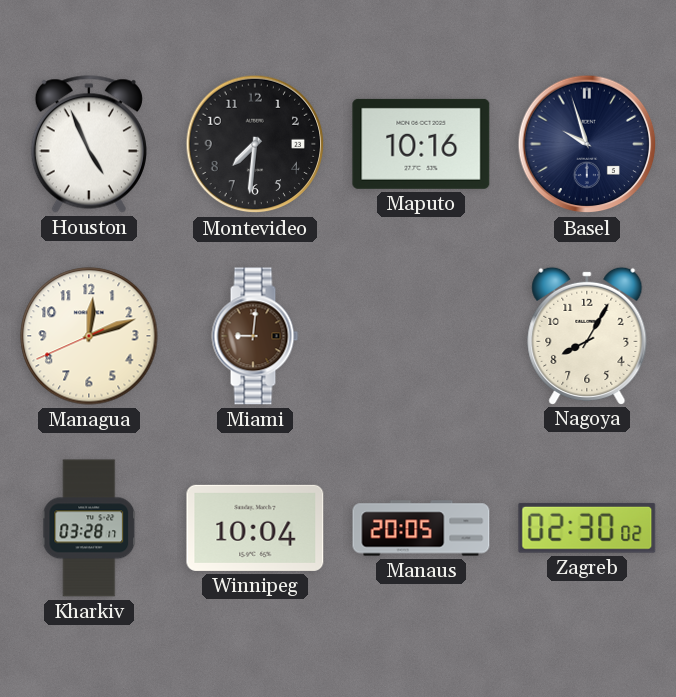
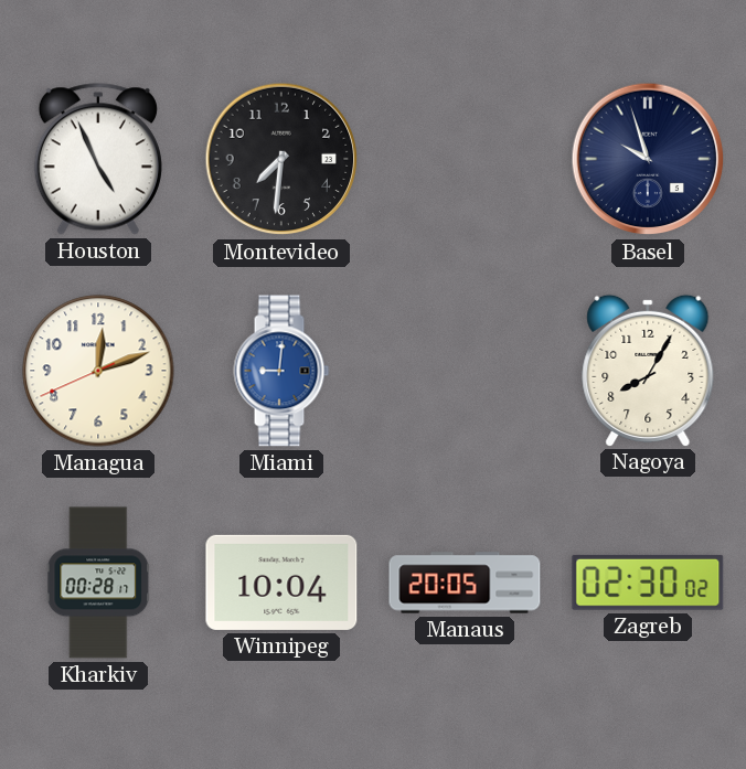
Maputo: 10:16 -> none (421, 144)
Miami dial: brown -> blue (281, 371)
Kharkiv: 03:28 -> 00:28 (98, 583)
